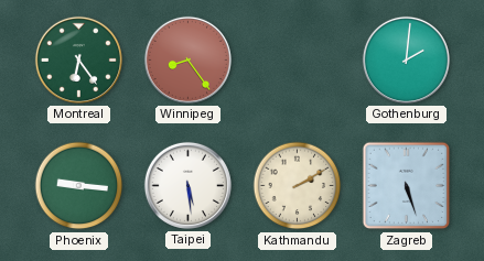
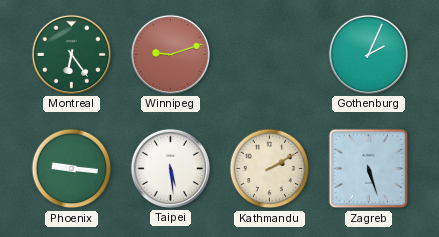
Winnipeg: 8:24 -> 9:12 (170, 54)
Gothenburg: 2:01 -> 2:04 (368, 54)
